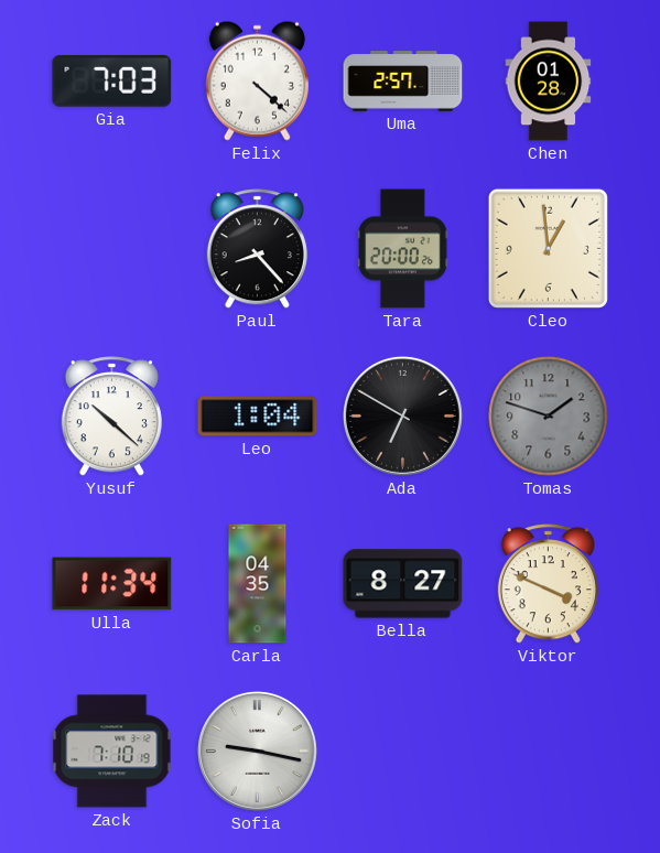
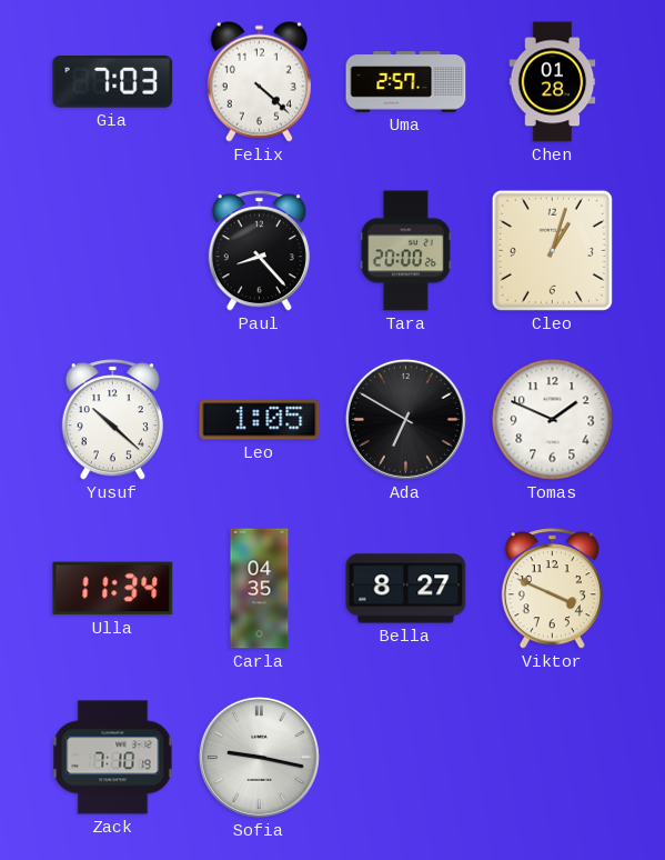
Cleo: 12:59 -> 1:03 (552, 250)
Leo: 1:04 -> 1:05 (260, 420)
Tomas: 1:48 -> 1:49 (553, 420)
Tomas dial: grey -> white (553, 420)
